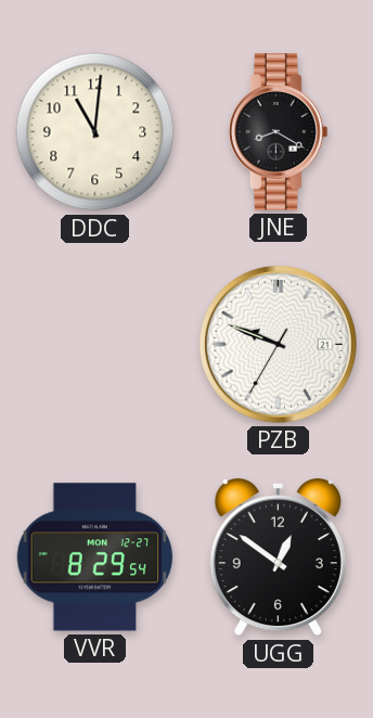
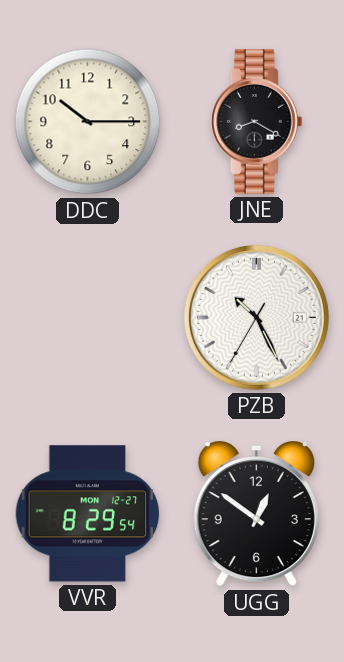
DDC: 11:01 -> 10:15 (88, 122)
PZB: 9:48 -> 10:25 (256, 317)
